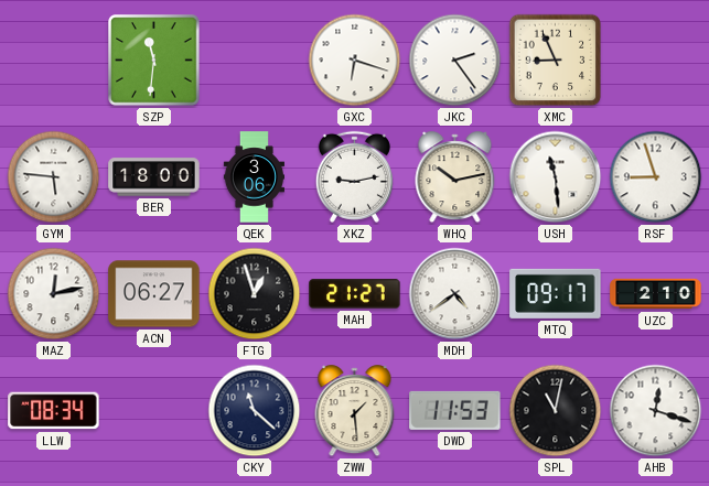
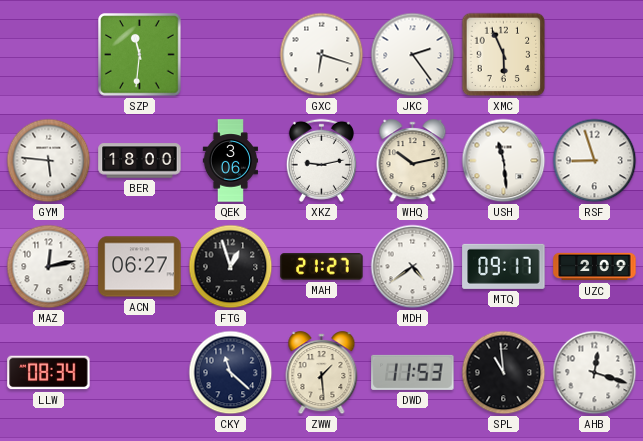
XMC: 8:56 -> 5:56 (504, 55)
UZC: 2:10 -> 2:09 (595, 267)
SPL: 11:02 -> 10:59 (504, 373)
